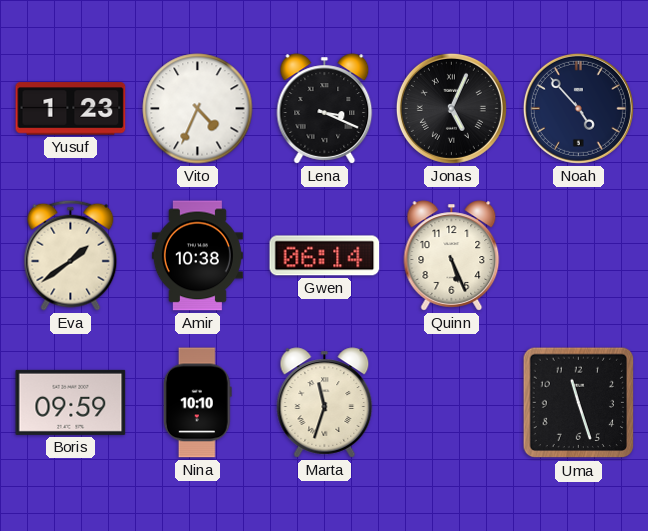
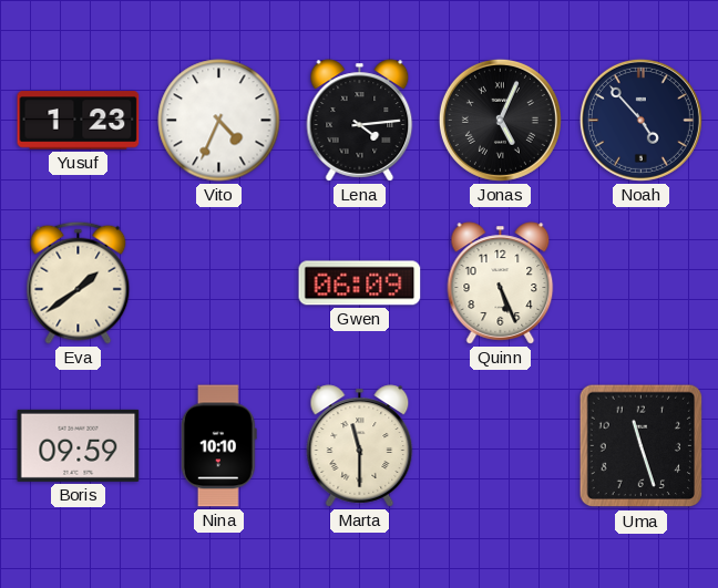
Lena: 3:19 -> 4:14 (360, 121)
Amir: 10:38 -> none (197, 256)
Gwen: 06:14 -> 06:09 (360, 283)
Marta: 11:33 -> 11:30 (360, 446)
